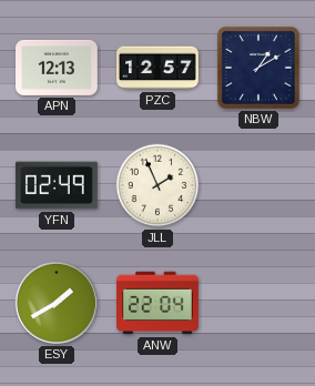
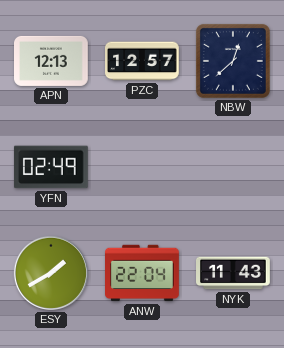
NBW: 1:10 -> 12:38 (233, 61)
JLL: 1:56 -> none (157, 185)
NYK: none -> 11:43 (234, 273)
